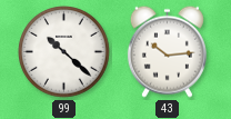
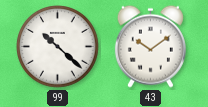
43: 10:14 -> 10:09 (150, 46)
